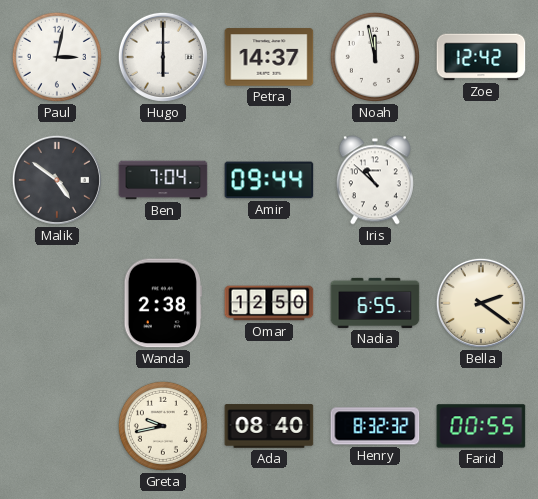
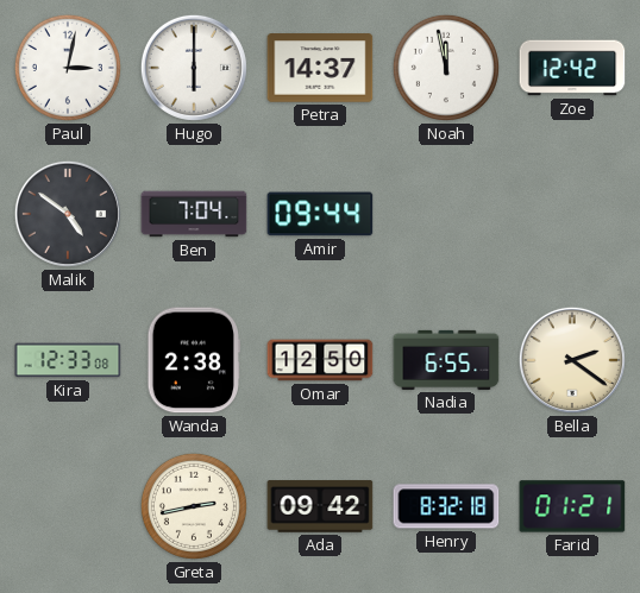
Iris: 10:52 -> none (375, 180)
Kira: none -> 12:33 (68, 360)
Greta: 9:43 -> 2:43 (194, 506)
Ada: 08:40 -> 09:42 (320, 506)
Henry: 8:32:32 -> 8:32:18 (446, 506)
Farid: 00:55 -> 01:21 (572, 506)
